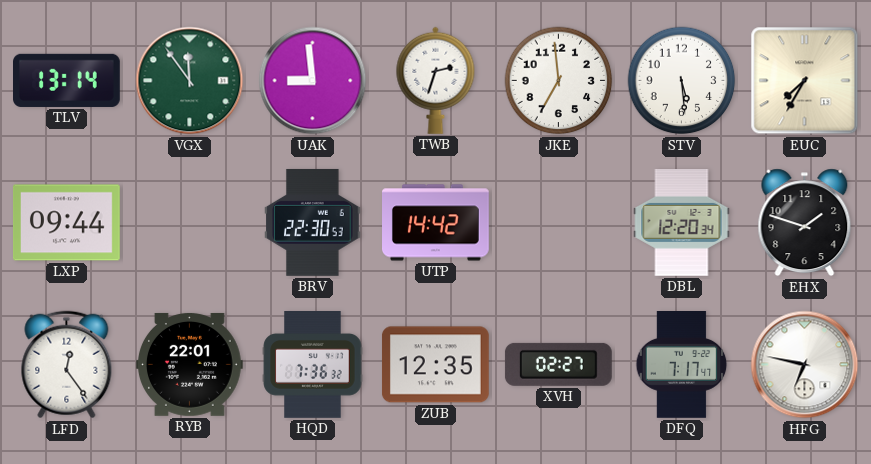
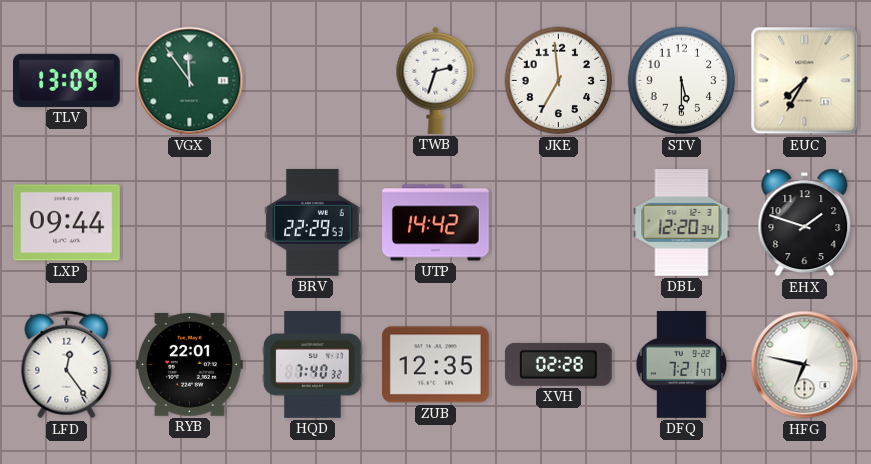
TLV: 13:14 -> 13:09 (67, 80)
UAK: 8:59 -> none (313, 81)
STV: 5:29 -> 5:30 (682, 81)
BRV: 22:30 -> 22:29 (313, 222)
HQD: 7:36 -> 7:40 (313, 365)
XVH: 02:27 -> 02:28 (558, 364)
DFQ: 7:17 -> 7:21 (682, 365)
